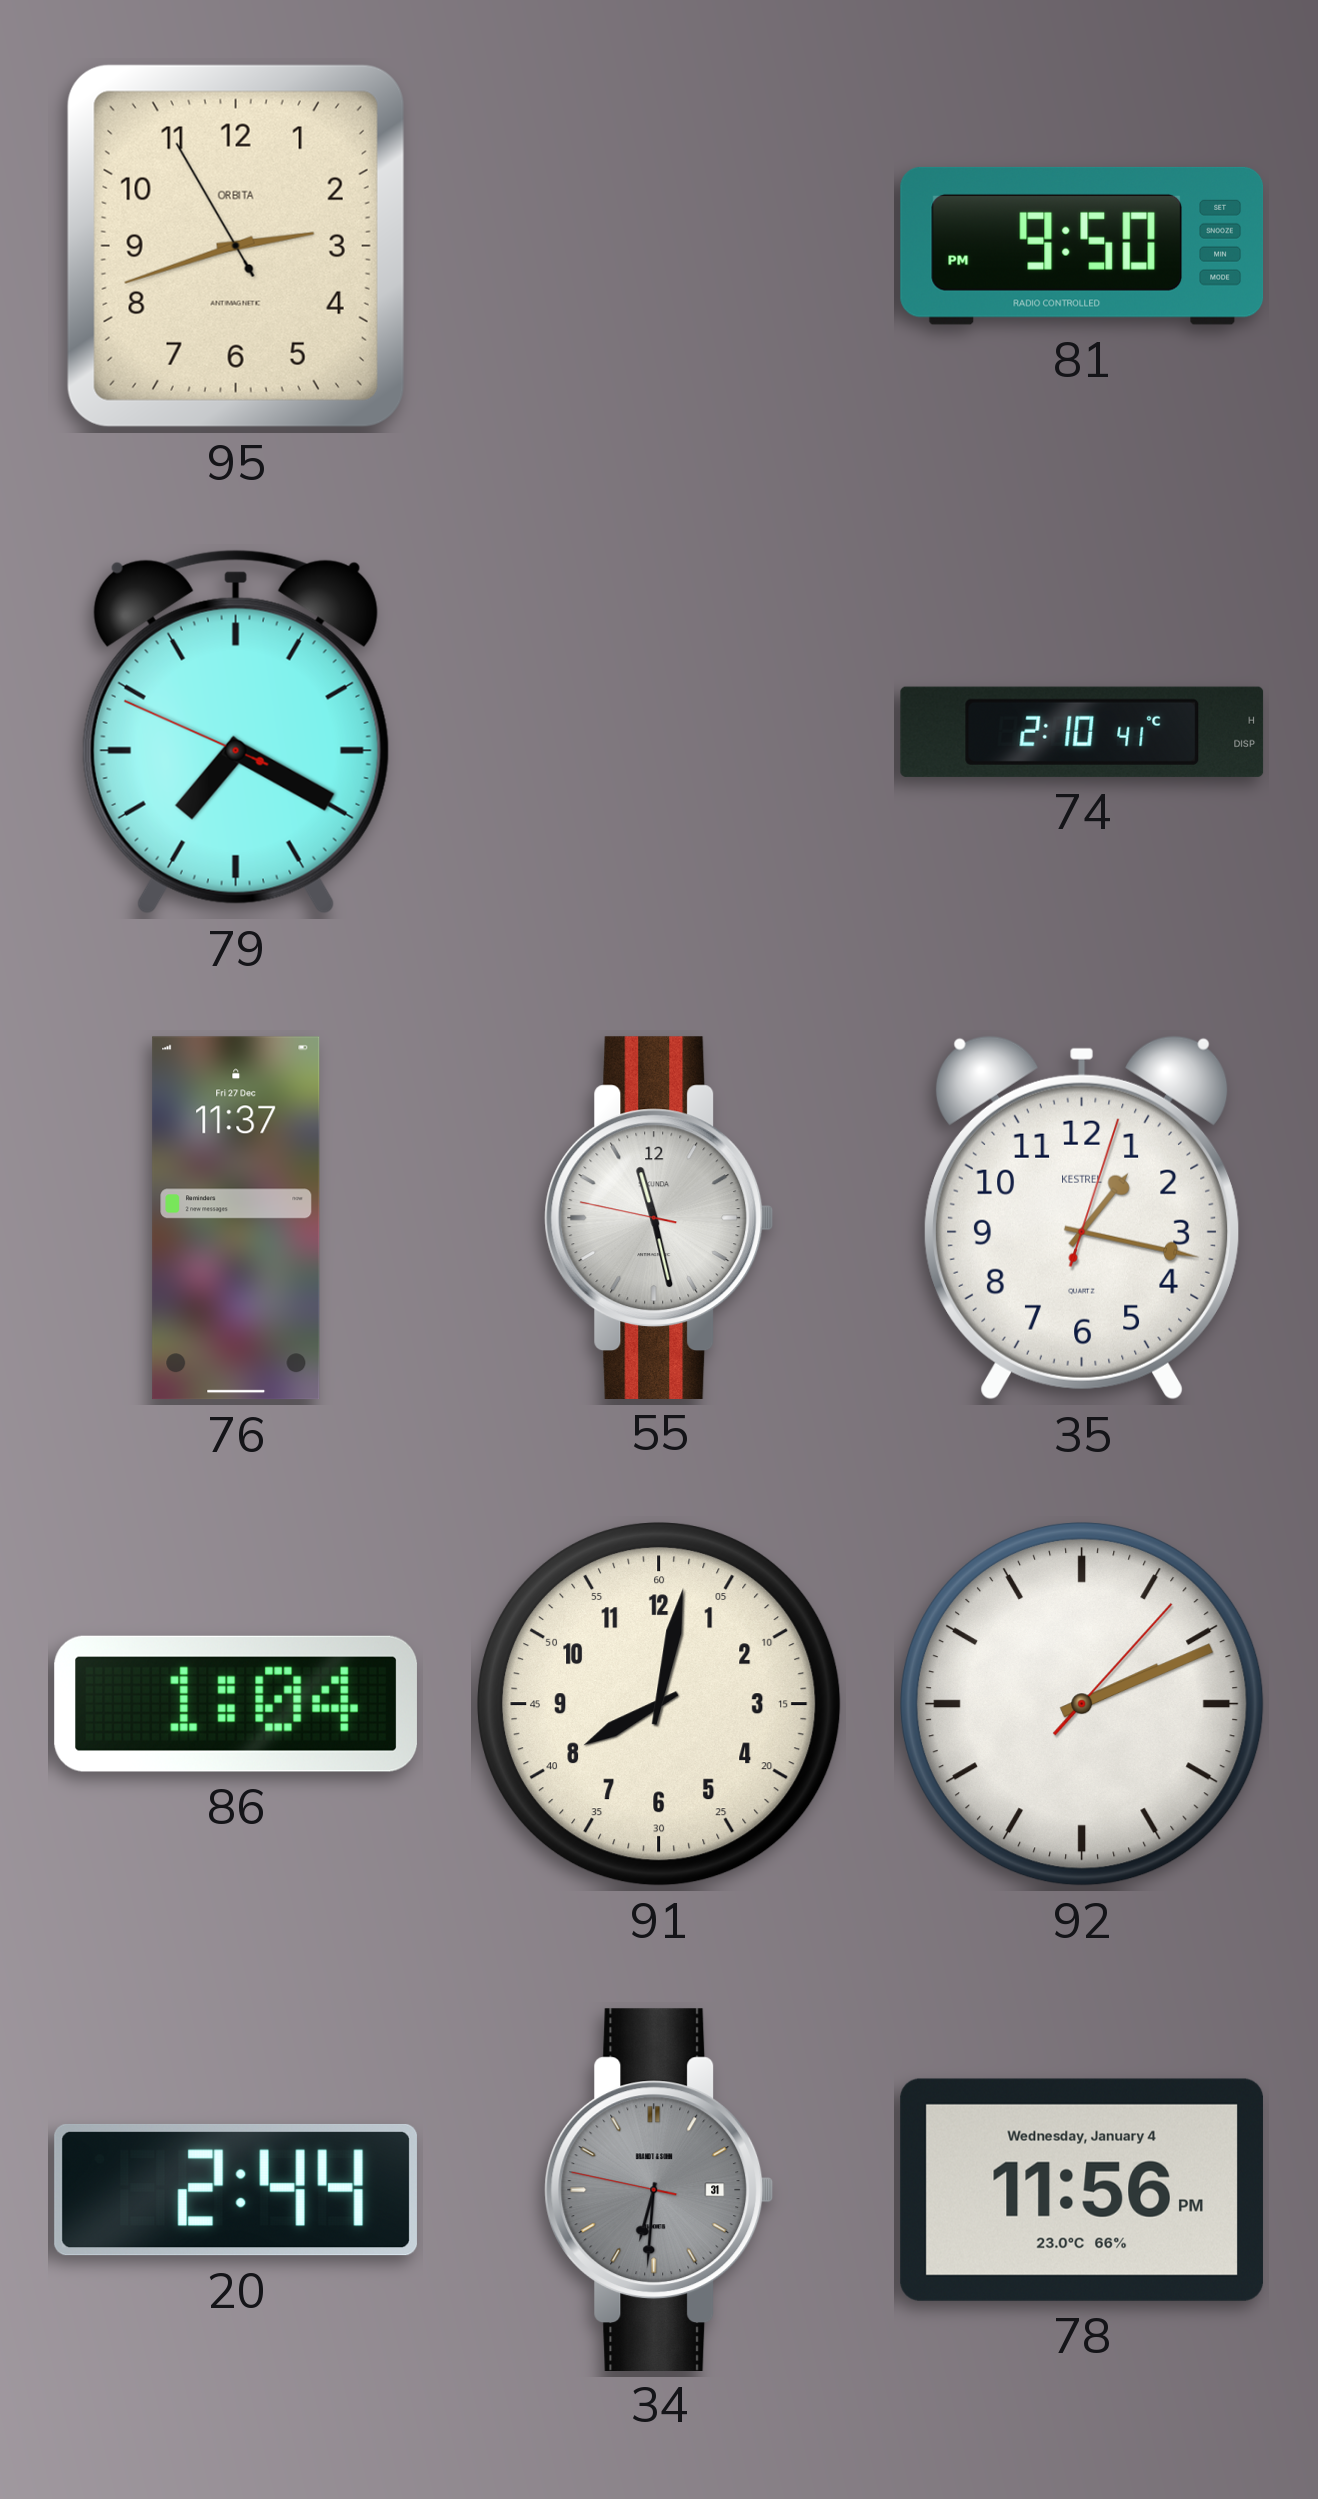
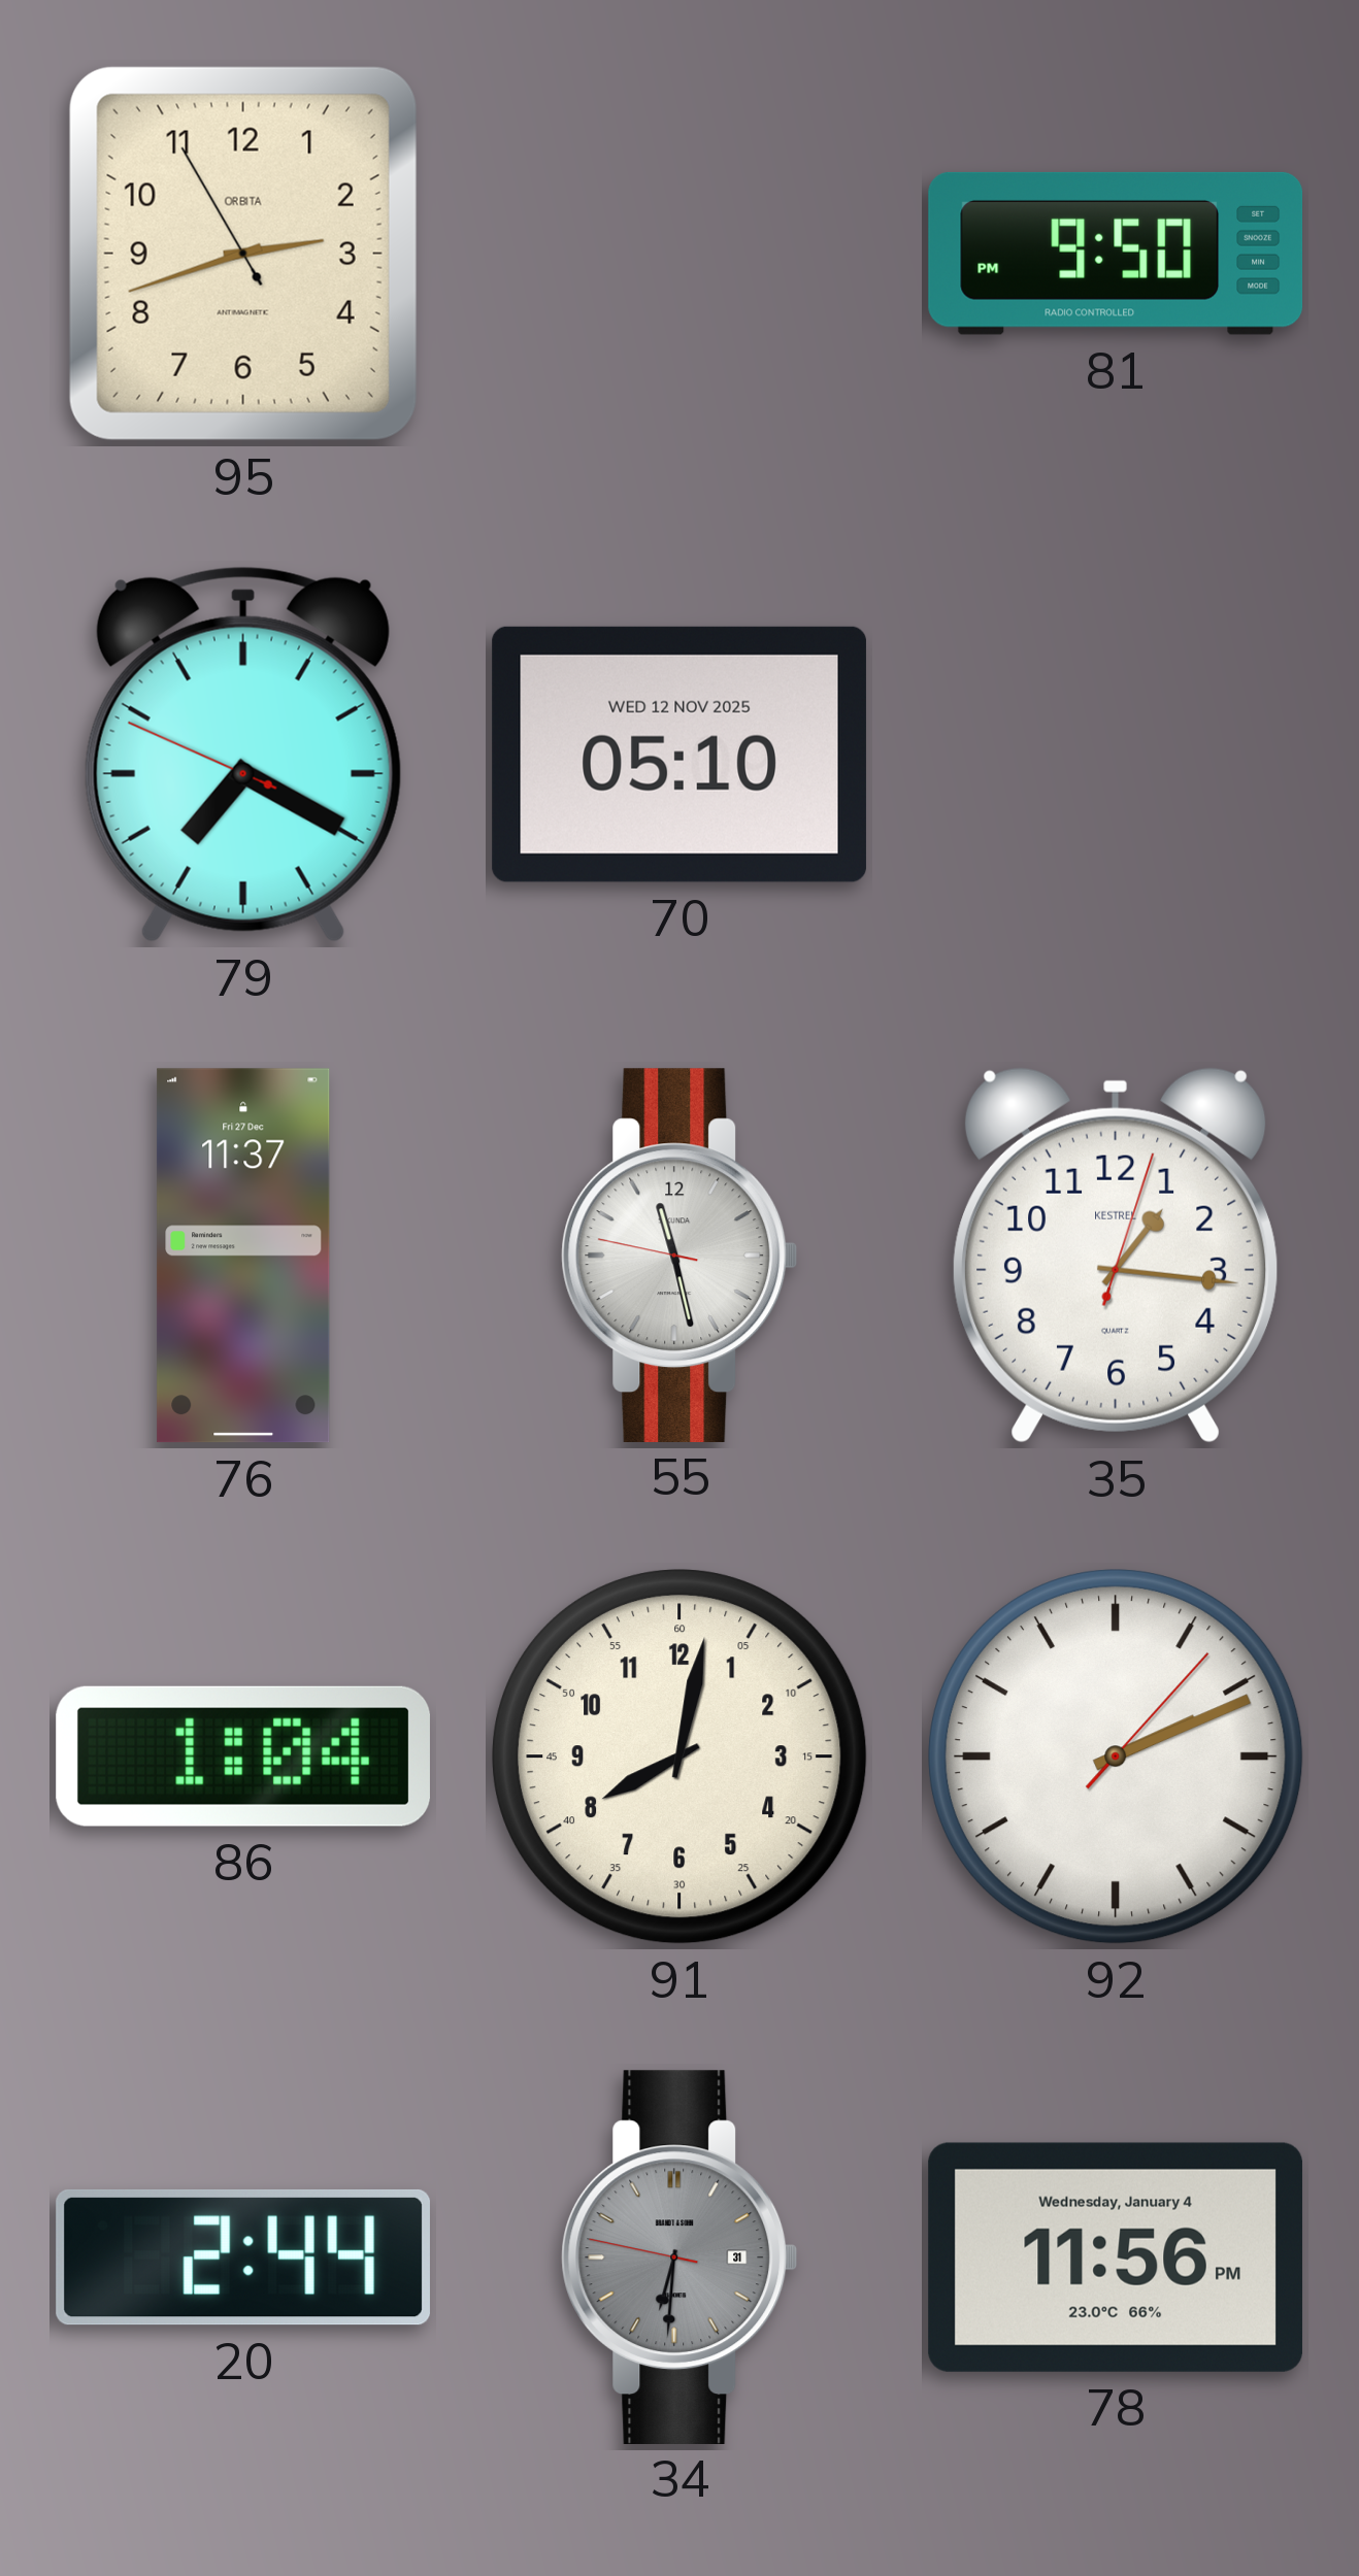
70: none -> 05:10 (679, 755)
74: 2:10 -> none (1082, 732)
35: 1:17 -> 1:16 (1116, 1256)
